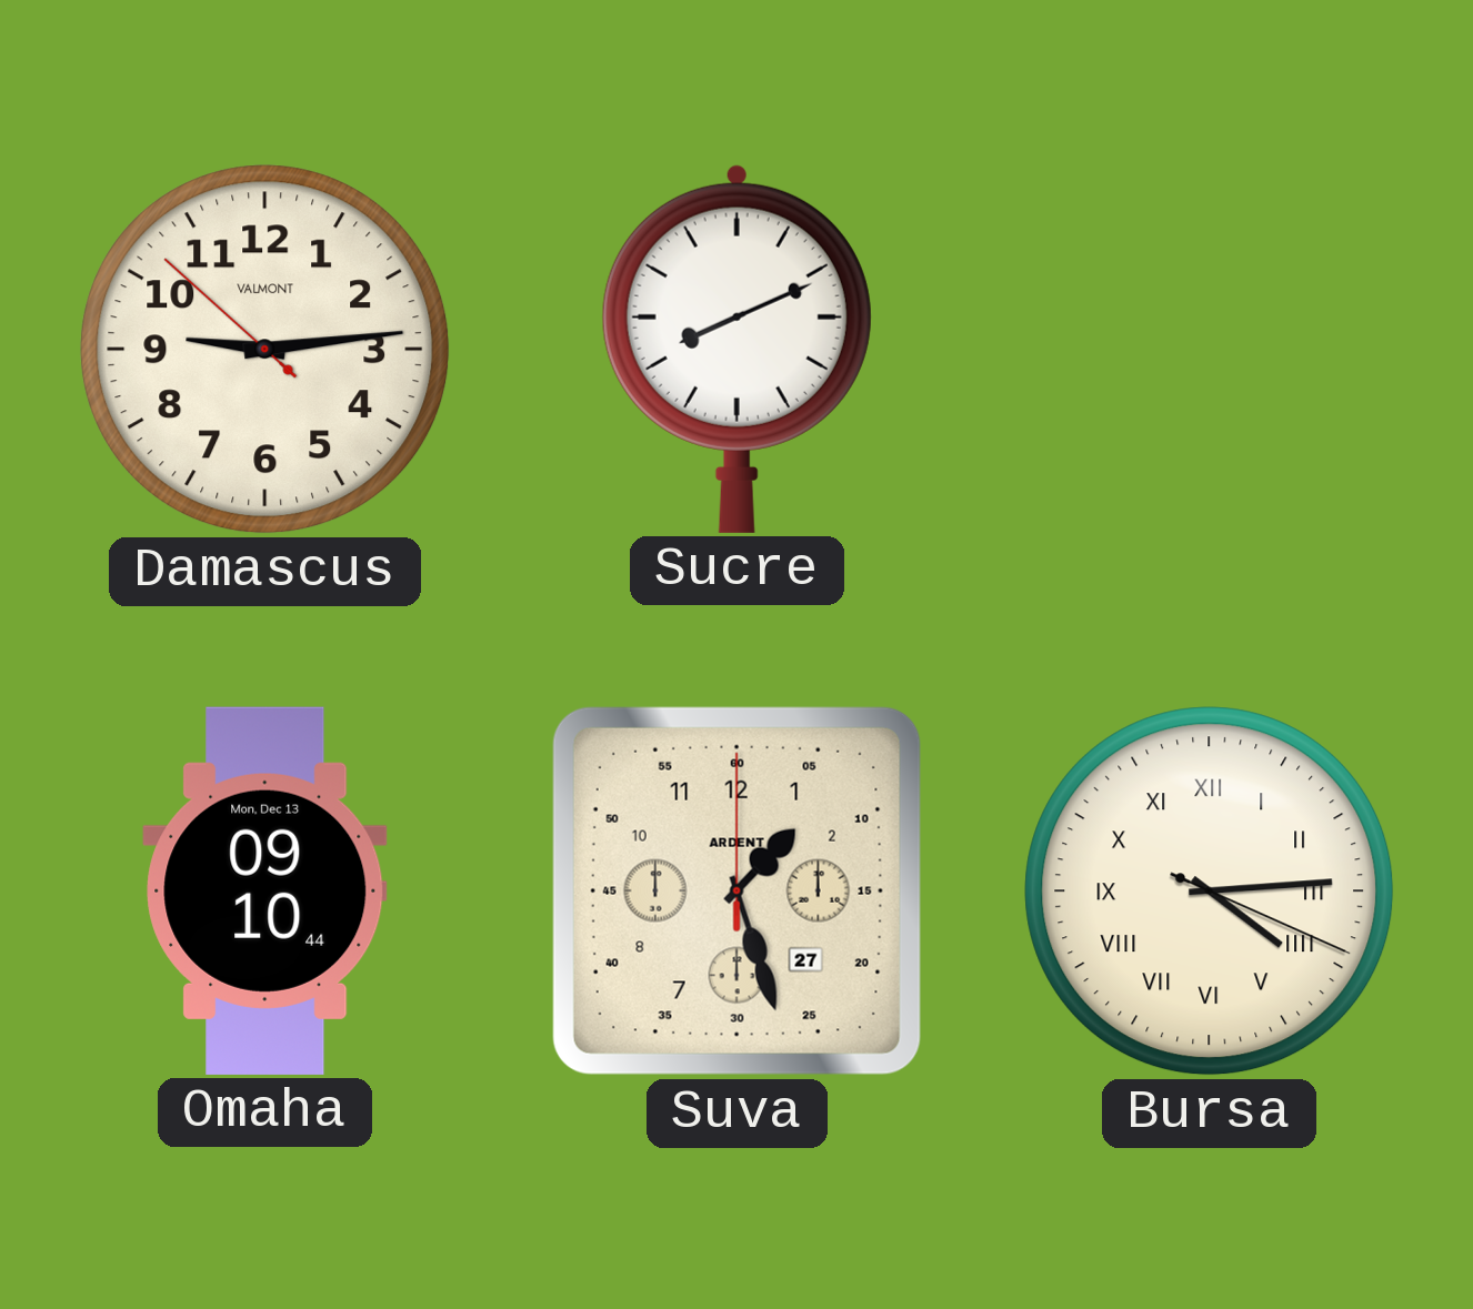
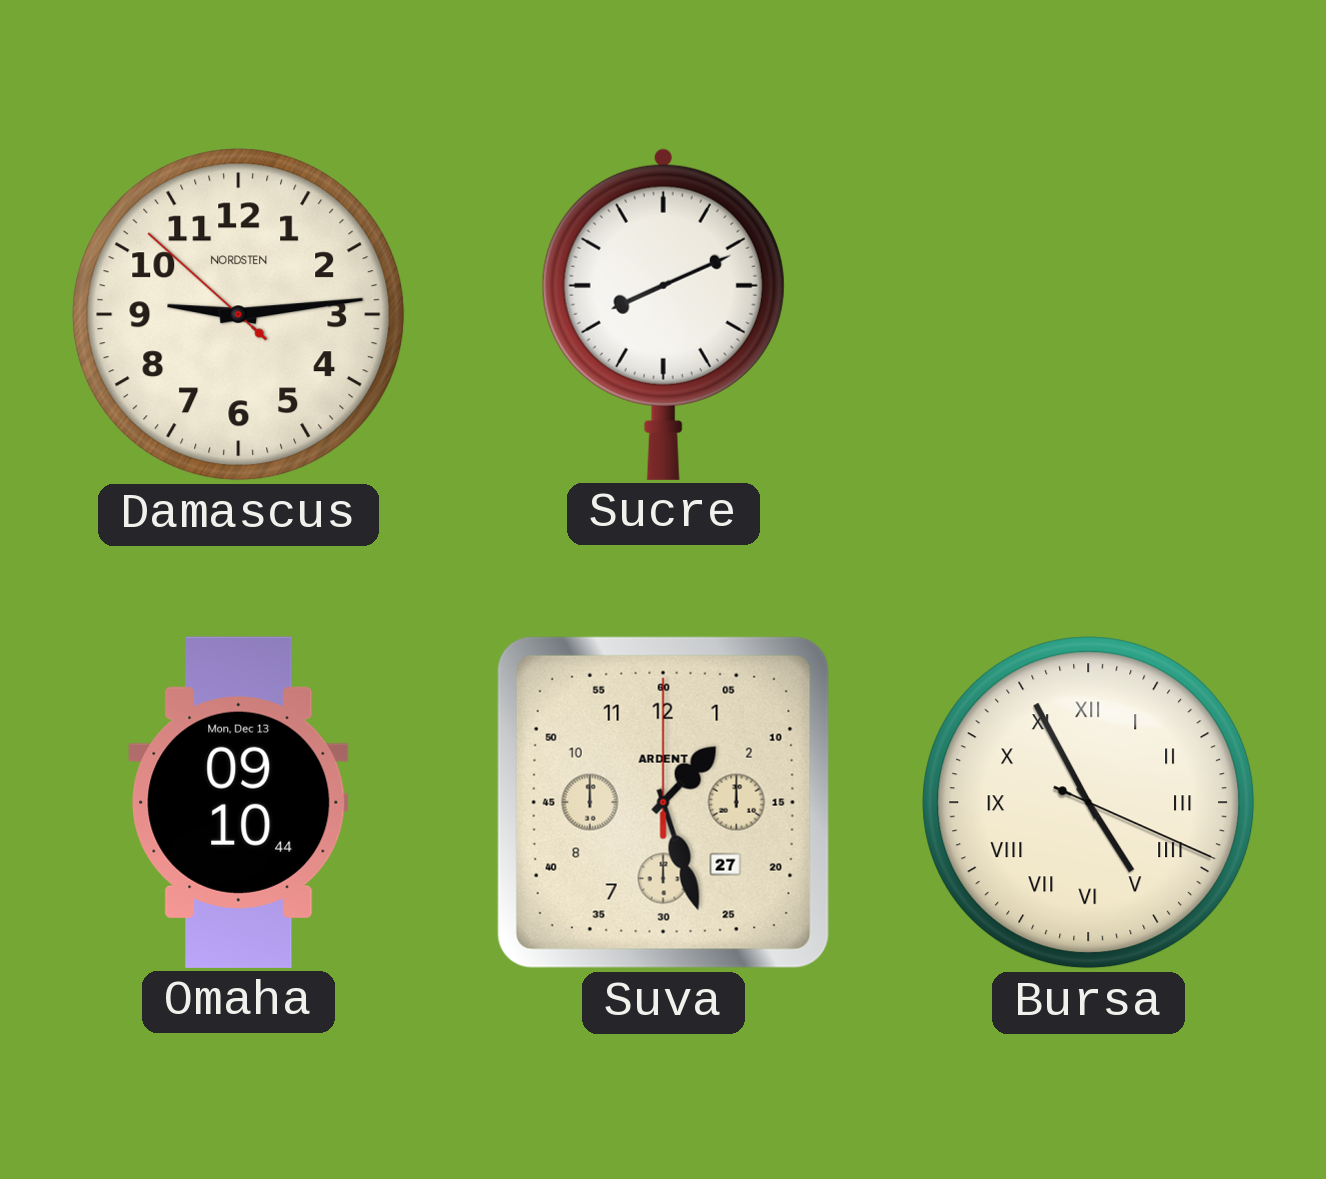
Damascus brand: VALMONT -> NORDSTEN (239, 315)
Bursa: 4:14 -> 4:55 (1089, 803)
